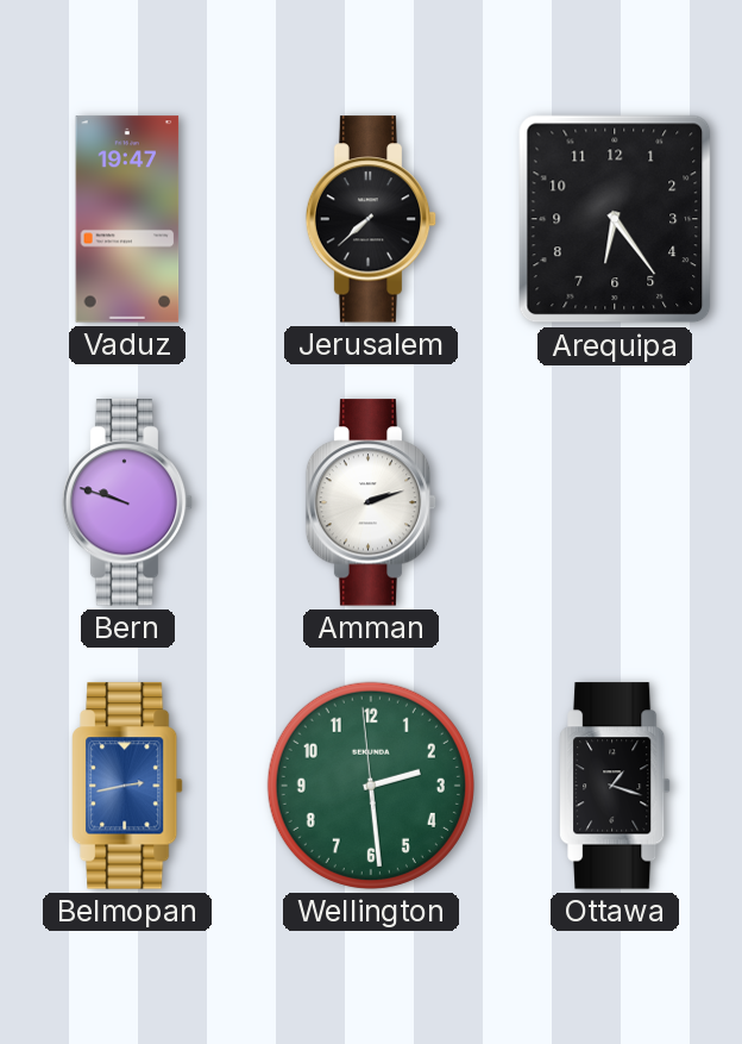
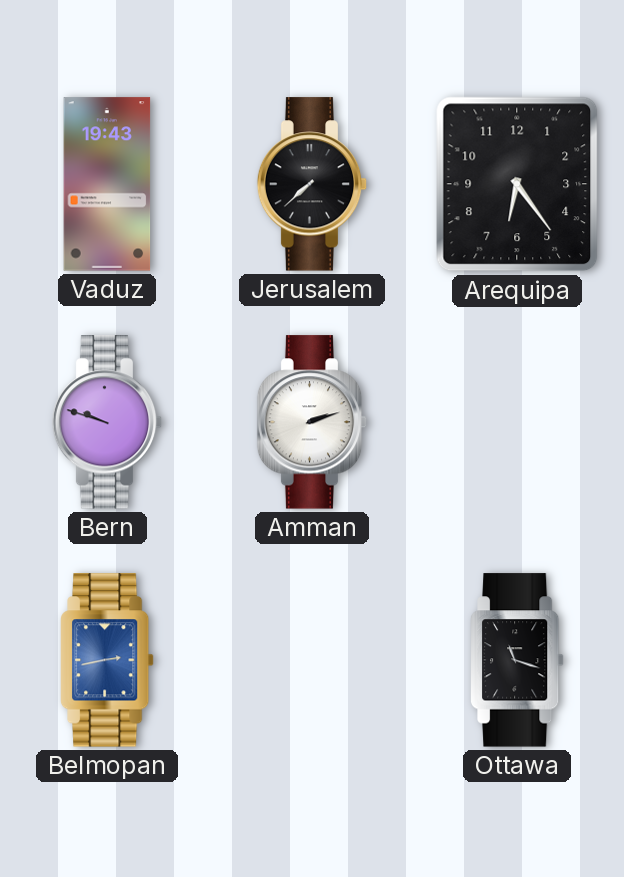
Vaduz: 19:47 -> 19:43 (107, 184)
Wellington: 2:28 -> none (371, 786)
Ottawa: 1:18 -> 11:18 (518, 660)
